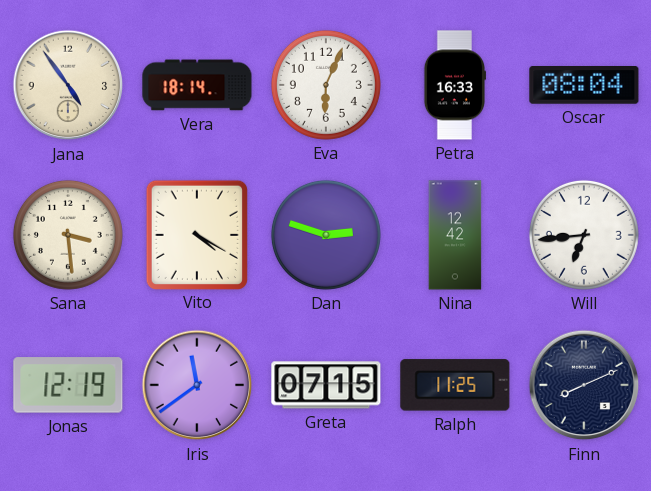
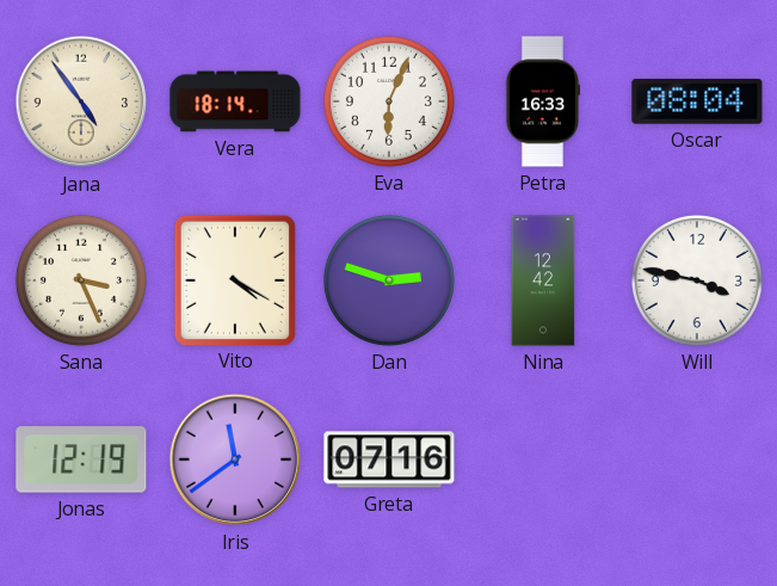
Sana: 3:29 -> 3:26 (81, 280)
Will: 6:44 -> 3:47 (697, 280)
Greta: 07:15 -> 07:16 (389, 459)
Ralph: 11:25 -> none (455, 385)
Finn: 8:11 -> none (584, 385)
